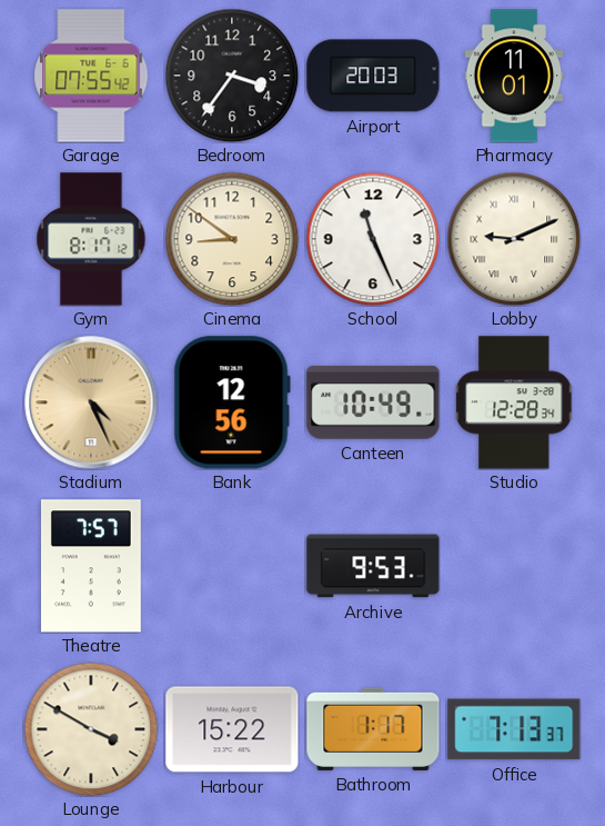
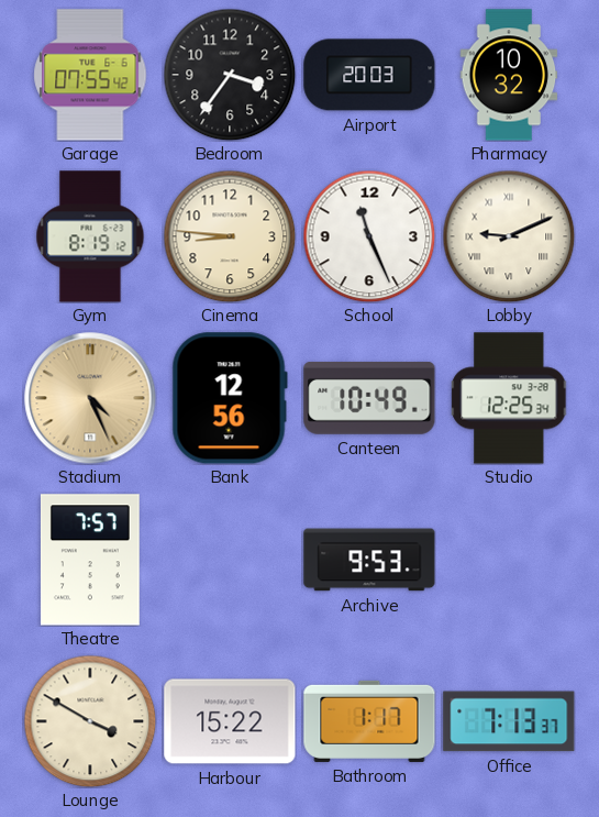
Pharmacy: 11:01 -> 10:32 (509, 75)
Gym: 8:17 -> 8:19 (90, 236)
Cinema: 8:51 -> 8:46 (230, 236)
Studio: 12:28 -> 12:25 (510, 398)
